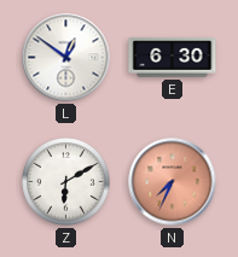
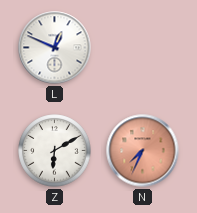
L: 12:51 -> 12:49 (55, 48)
E: 6:30 -> none (173, 58)
